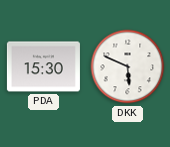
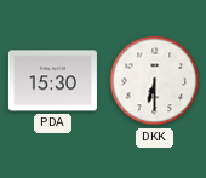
DKK: 5:49 -> 6:30 (155, 81)
